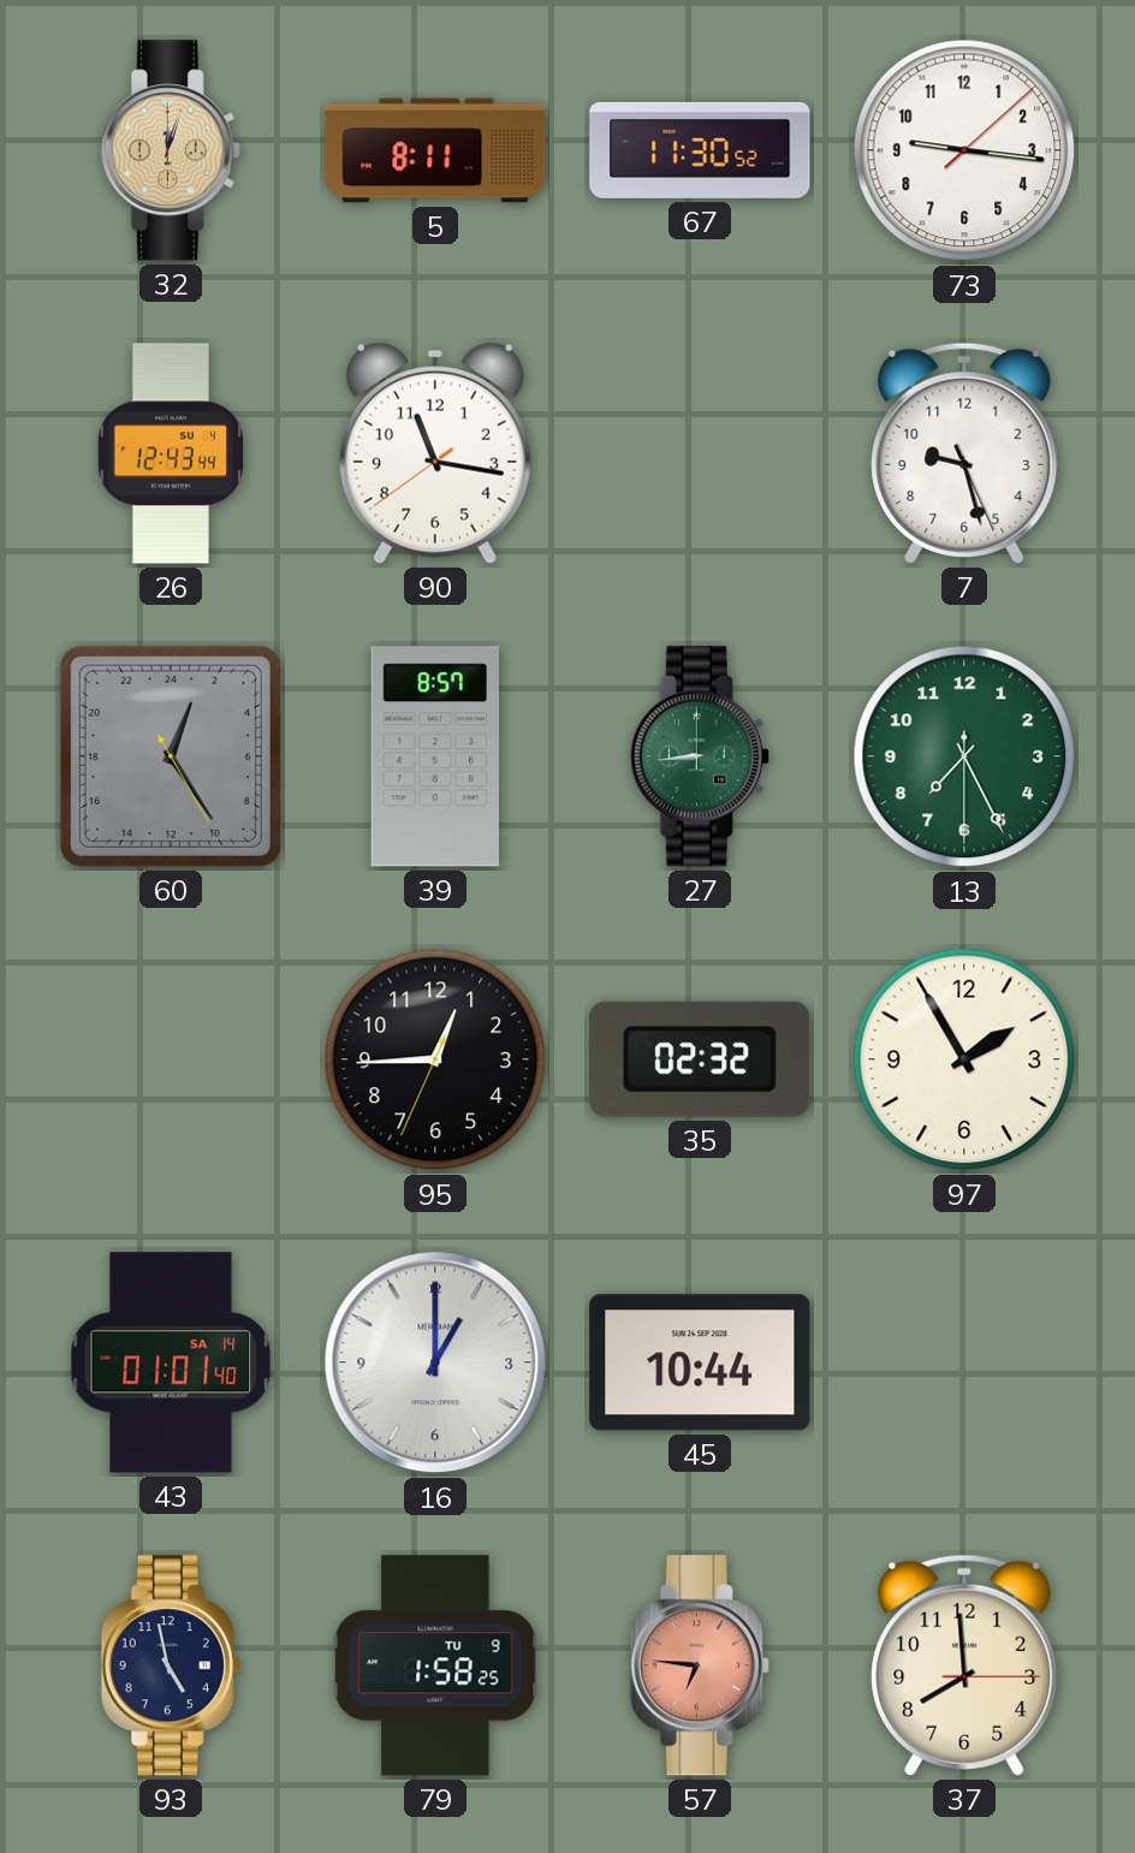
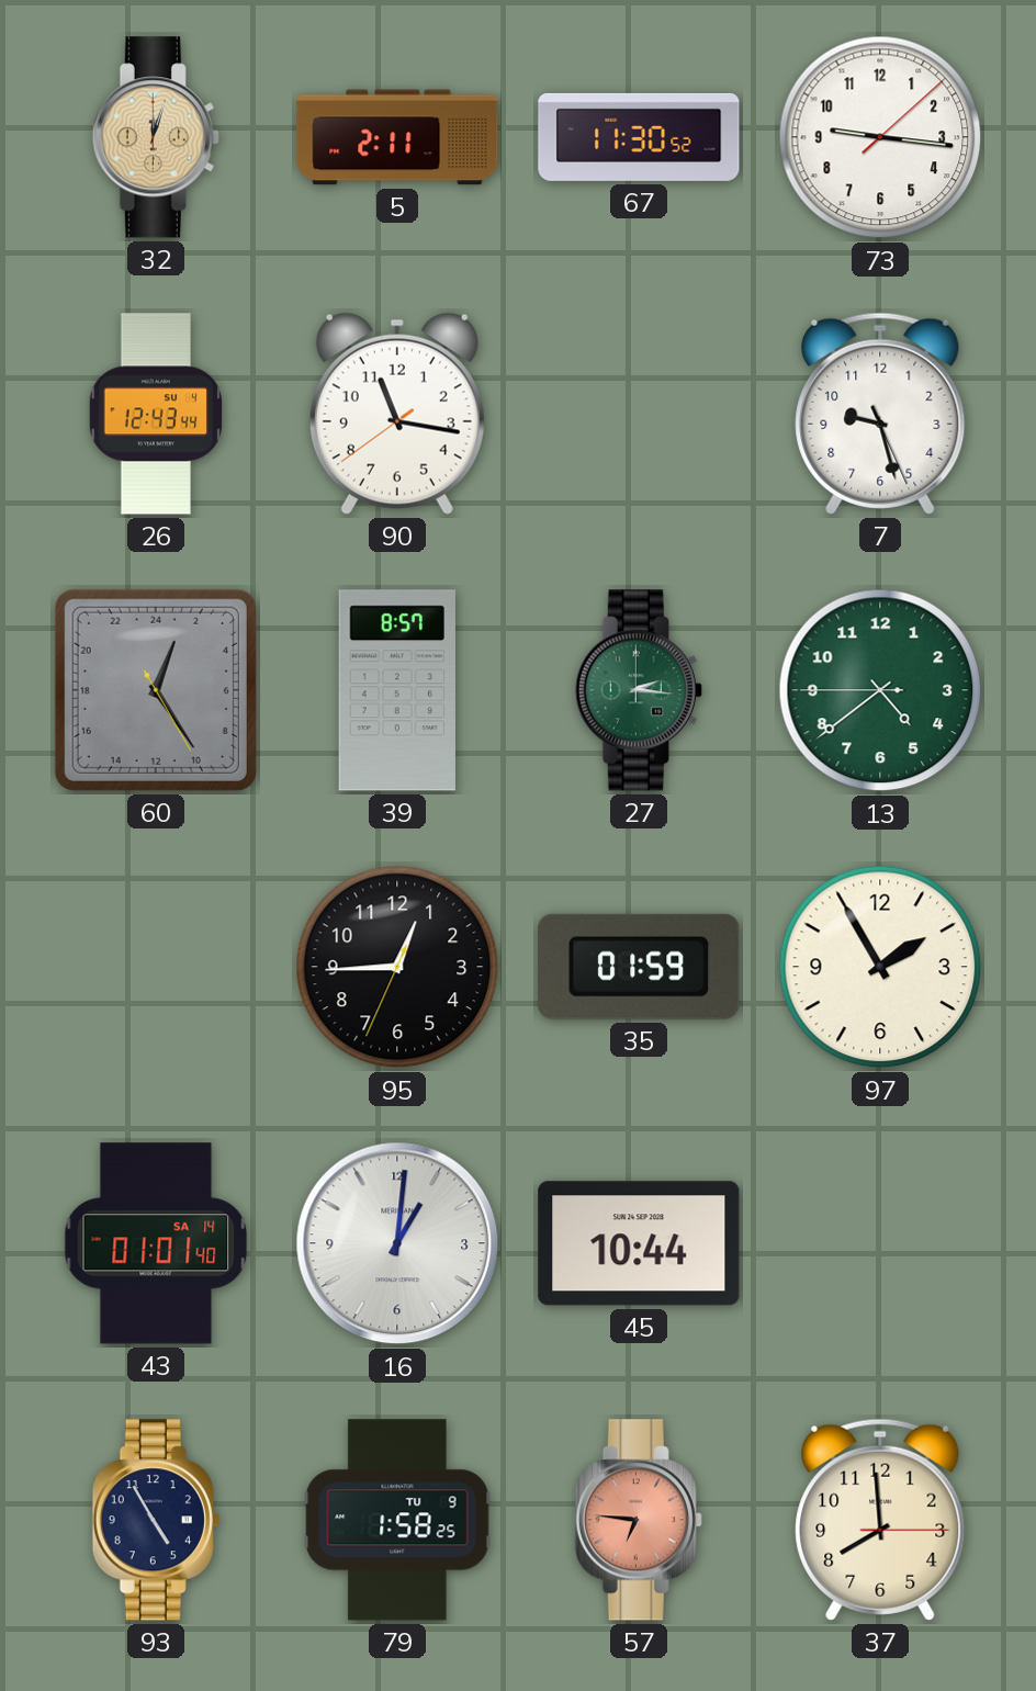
5: 8:11 -> 2:11 (397, 137)
27: 8:44 -> 2:16 (639, 690)
13: 7:25 -> 4:38 (880, 690)
35: 02:32 -> 01:59 (639, 967)
16: 1:00 -> 1:01 (397, 1243)
93: 4:58 -> 4:55 (156, 1520)
